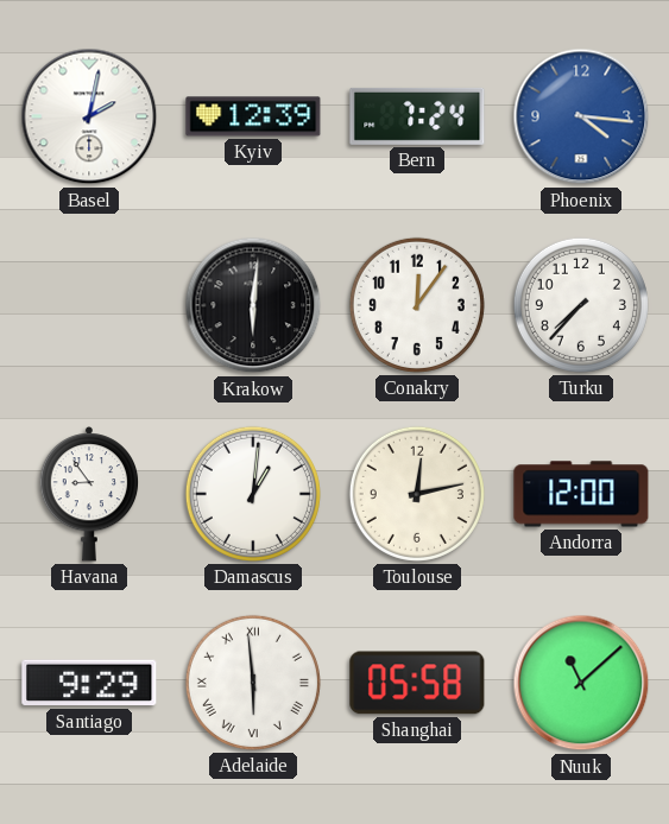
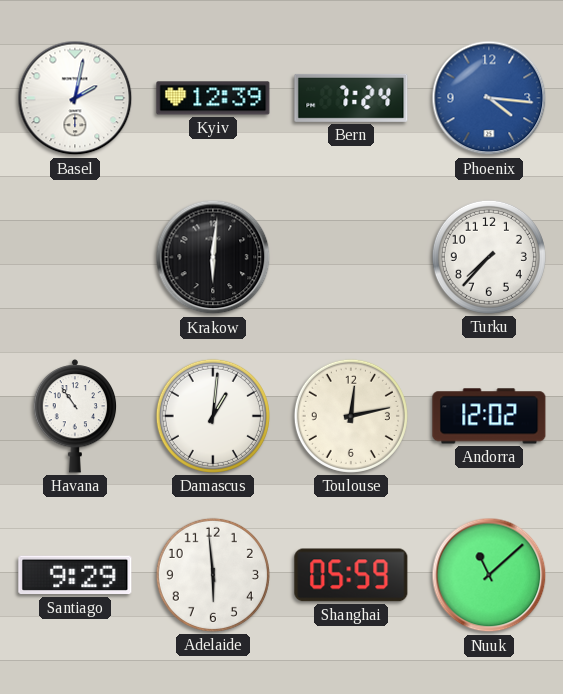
Conakry: 12:06 -> none (417, 305)
Havana: 8:54 -> 10:54 (75, 417)
Andorra: 12:00 -> 12:02 (489, 416)
Adelaide numerals: Roman -> Arabic (213, 575)
Shanghai: 05:58 -> 05:59 (351, 575)
